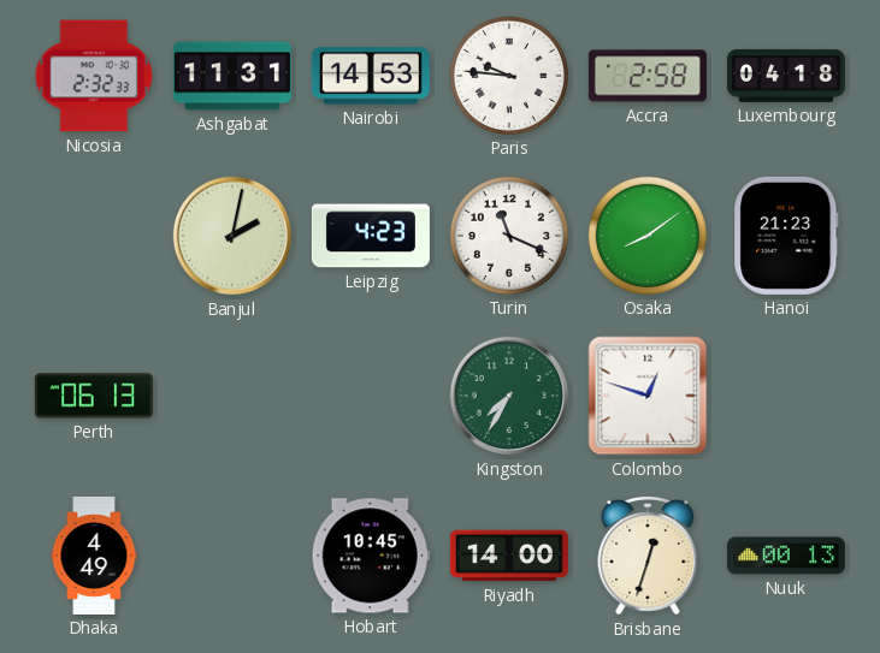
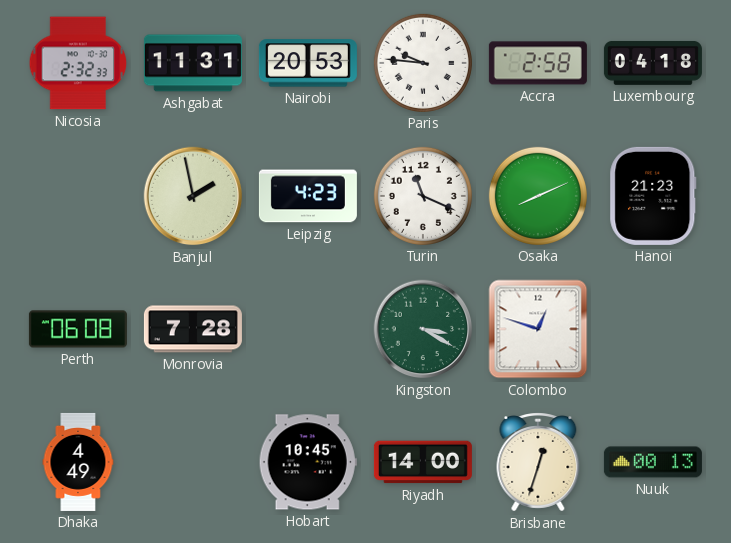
Nairobi: 14:53 -> 20:53 (308, 63)
Banjul: 2:02 -> 1:58 (193, 196)
Osaka: 8:09 -> 8:11 (538, 196)
Perth: 06:13 -> 06:08 (78, 329)
Monrovia: none -> 7:28 (193, 329)
Kingston: 7:35 -> 3:20 (423, 329)
